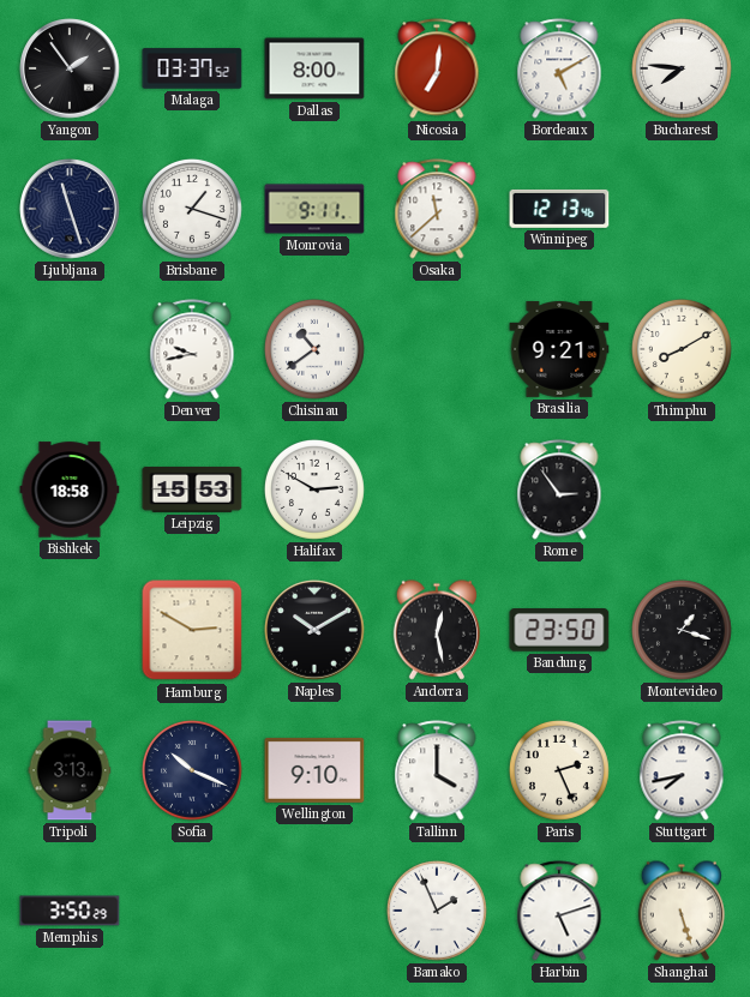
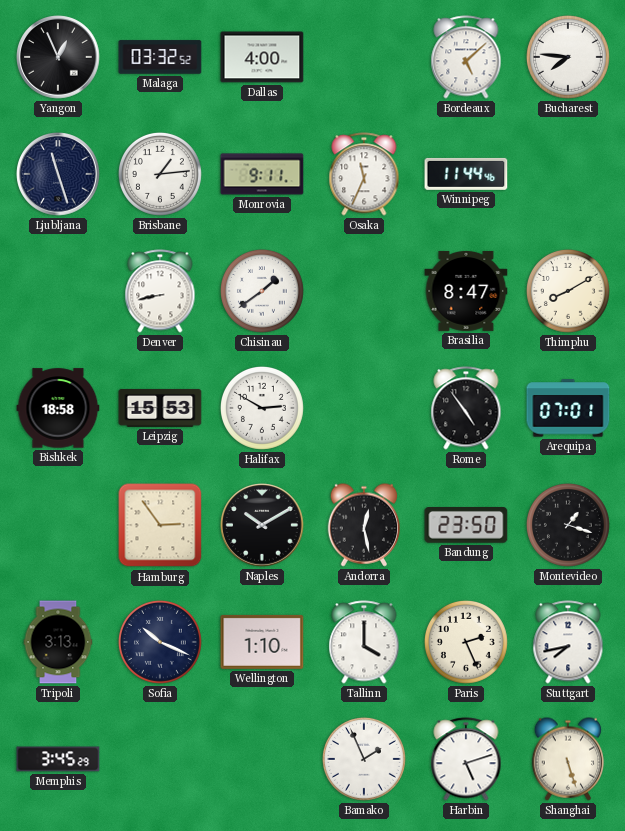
Yangon: 1:54 -> 12:56 (58, 57)
Malaga: 03:37 -> 03:32 (160, 57)
Dallas: 8:00 -> 4:00 (262, 57)
Nicosia: 7:01 -> none (437, 68)
Bordeaux: 5:10 -> 5:08 (466, 57)
Brisbane: 1:18 -> 1:14 (160, 174)
Osaka: 11:38 -> 11:34 (364, 174)
Winnipeg: 12:13 -> 11:44 (466, 174)
Denver: 9:43 -> 8:43 (160, 291)
Chisinau: 10:39 -> 1:39 (262, 291)
Brasilia: 9:21 -> 8:47 (466, 291)
Rome: 2:54 -> 4:54 (466, 408)
Arequipa: none -> 07:01 (568, 408)
Hamburg: 2:50 -> 2:54 (160, 525)
Wellington: 9:10 -> 1:10 (262, 642)
Memphis: 3:50 -> 3:45 (58, 759)
